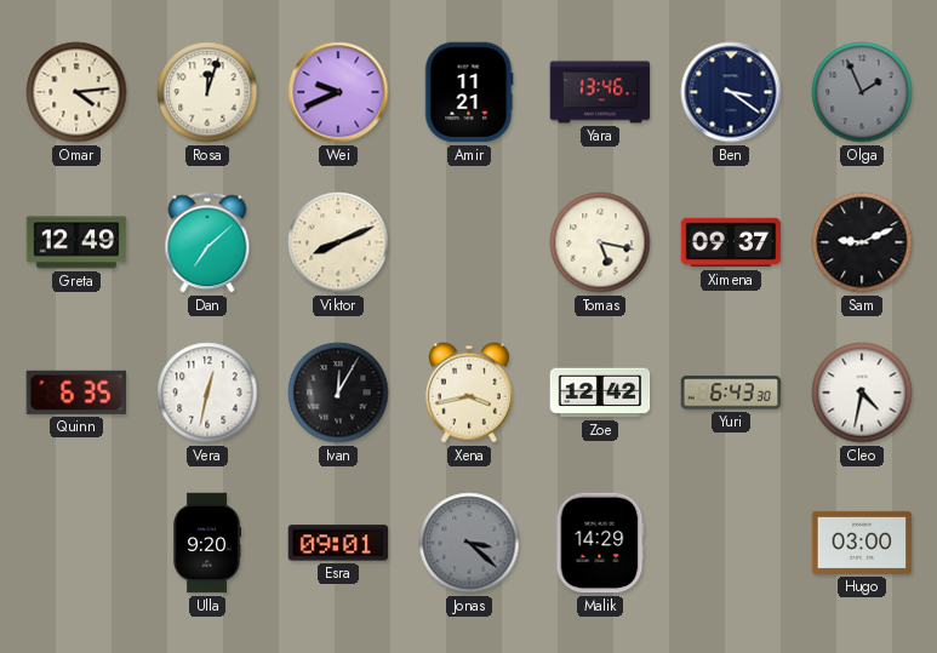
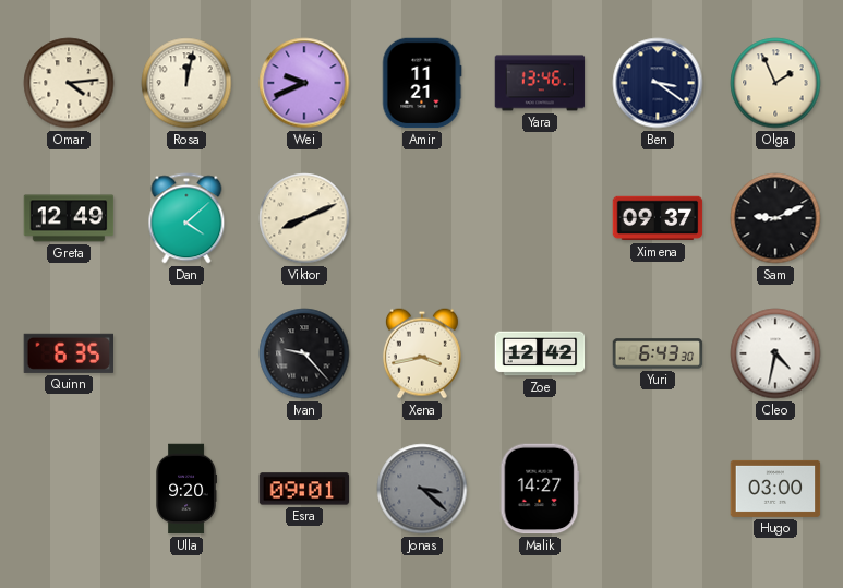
Rosa: 12:03 -> 12:02 (186, 83)
Olga dial: grey -> cream (775, 83)
Dan: 7:08 -> 4:08 (186, 218)
Tomas: 5:17 -> none (600, 242)
Vera: 12:32 -> none (207, 393)
Ivan: 12:05 -> 9:23 (304, 353)
Malik: 14:29 -> 14:27 (540, 489)
